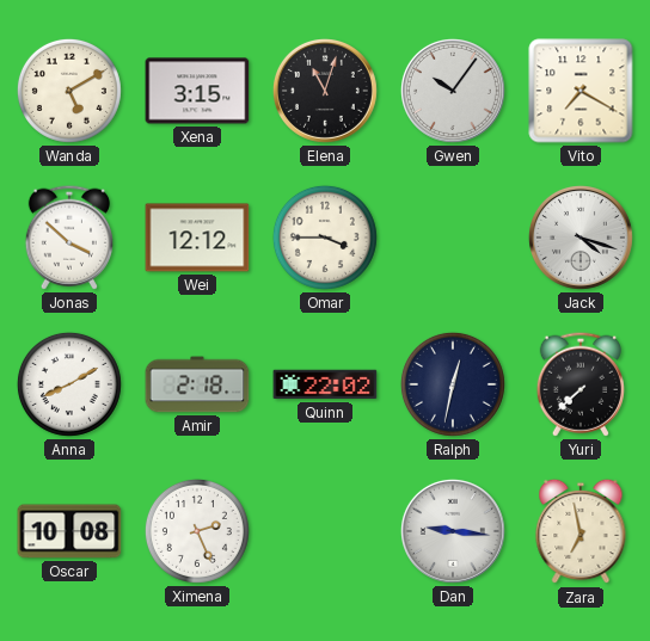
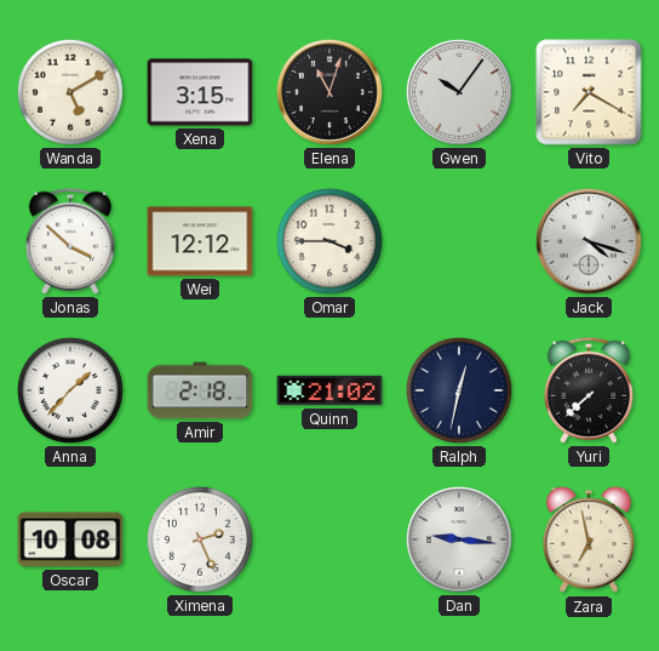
Anna: 8:10 -> 1:37 (70, 390)
Quinn: 22:02 -> 21:02 (329, 390)
